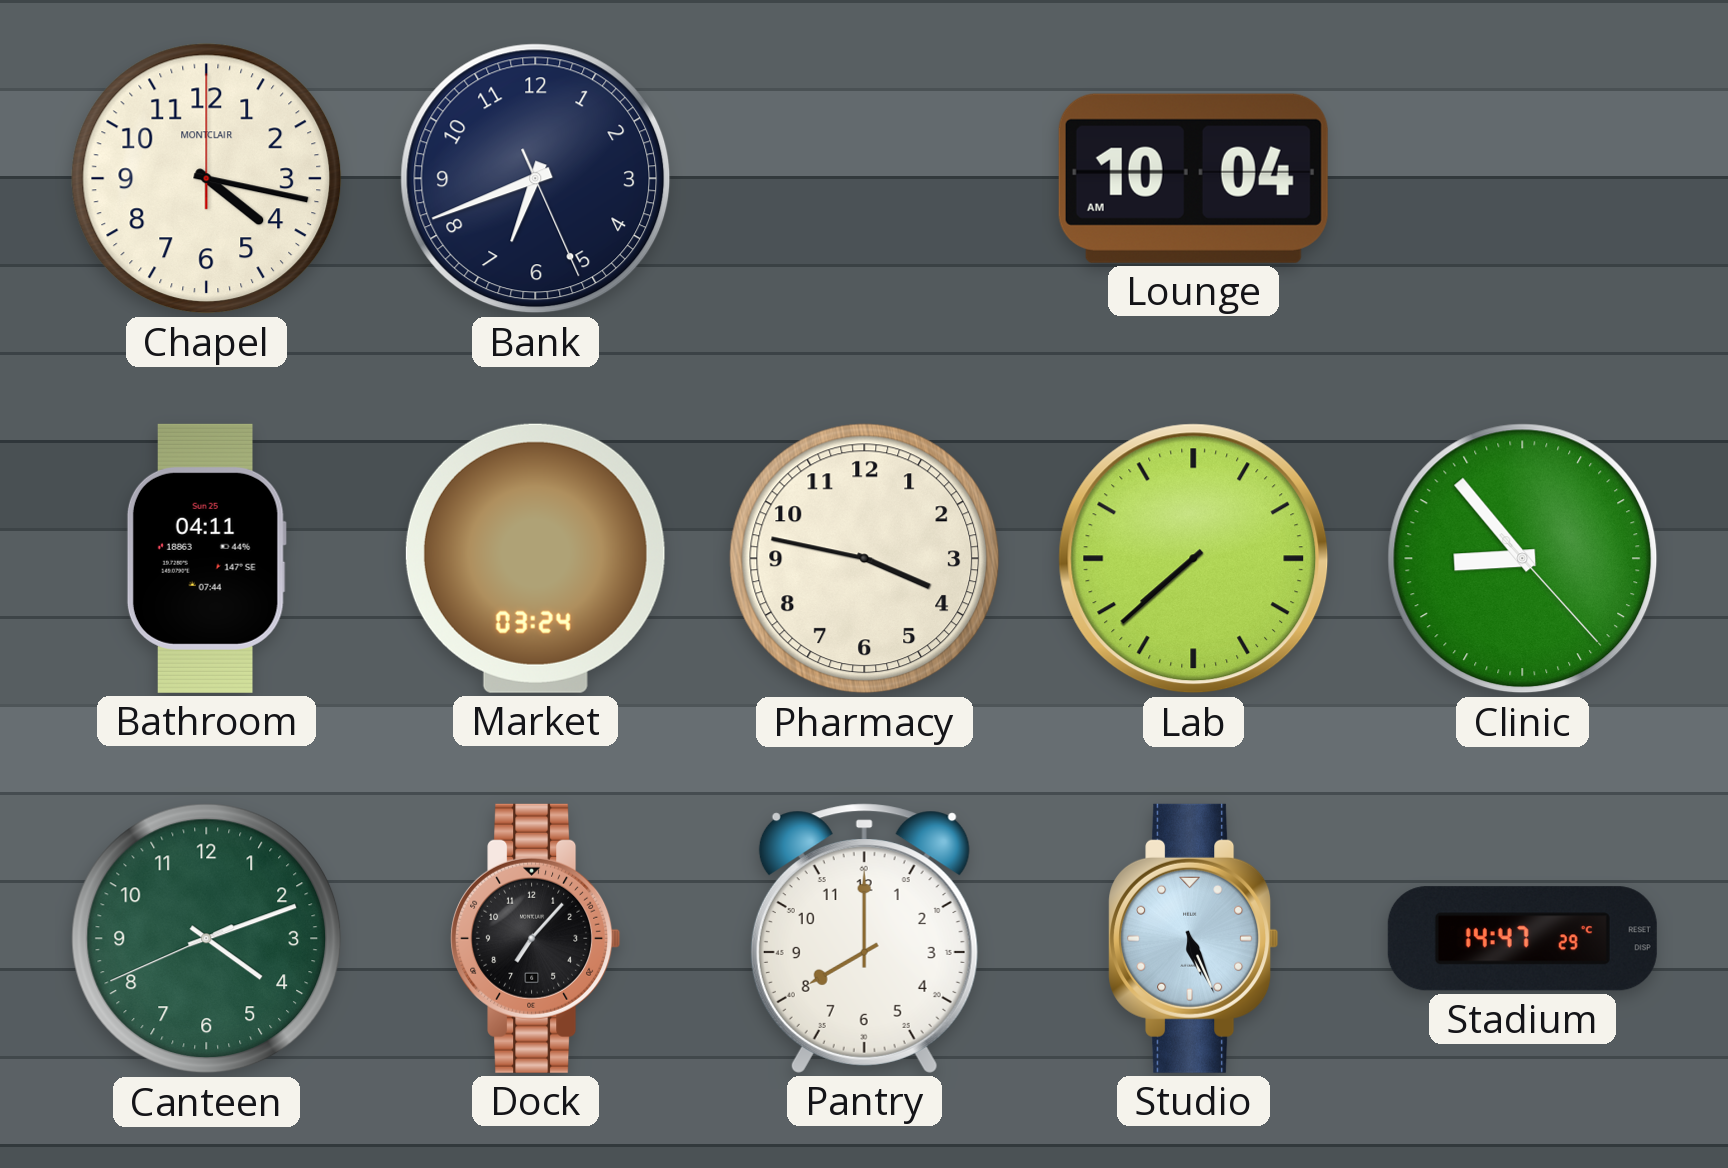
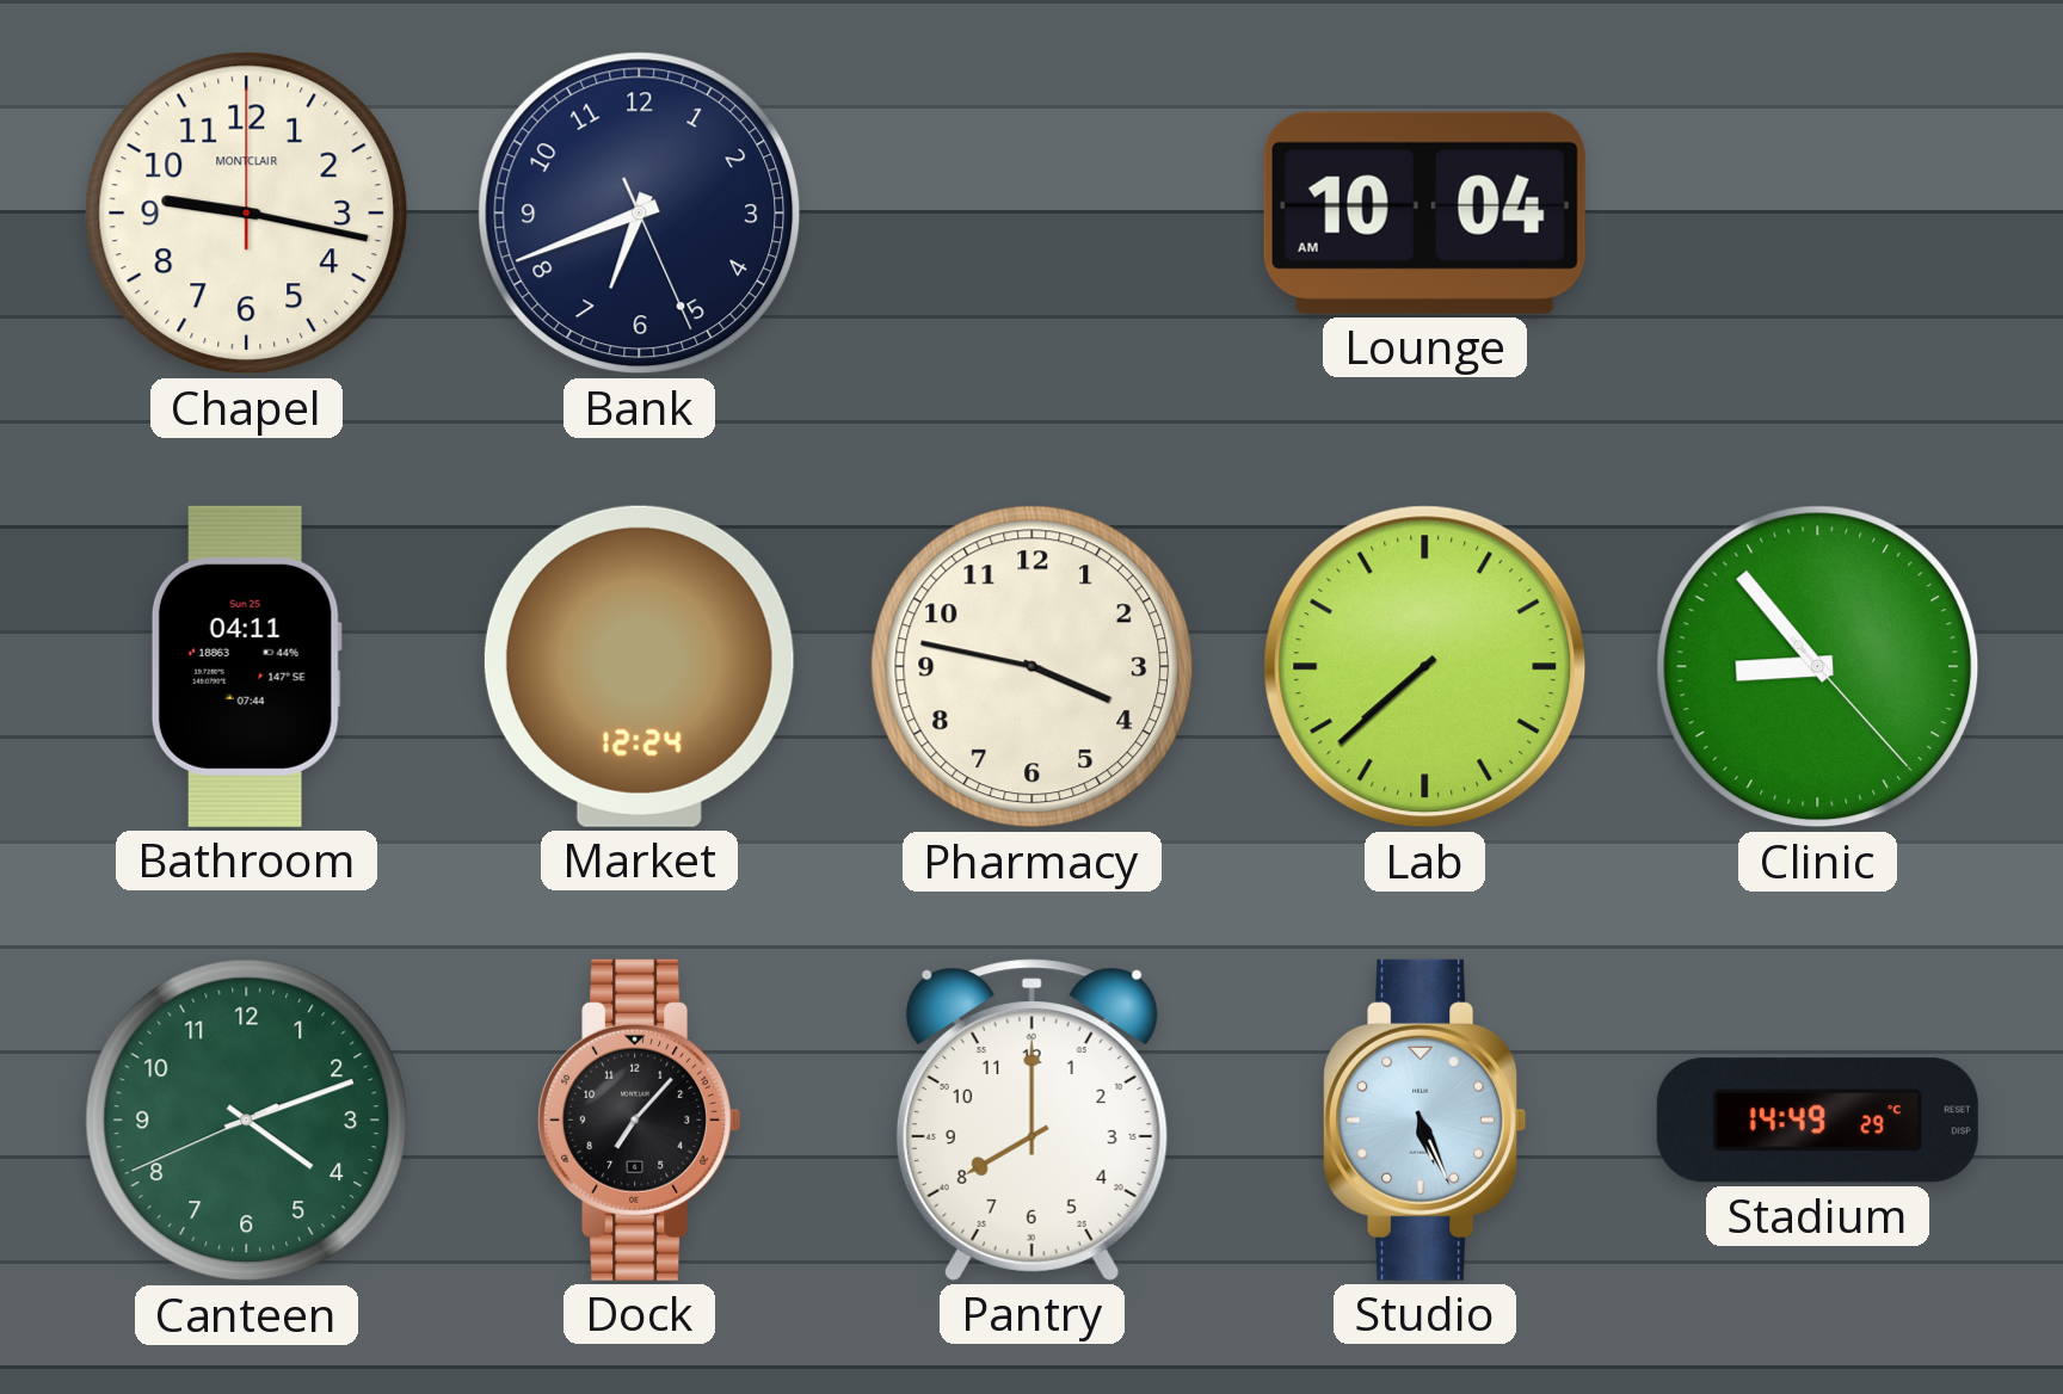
Chapel: 4:17 -> 9:17 (247, 214)
Market: 03:24 -> 12:24 (639, 666)
Stadium: 14:47 -> 14:49 (1817, 1121)
